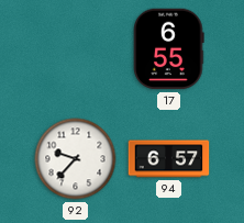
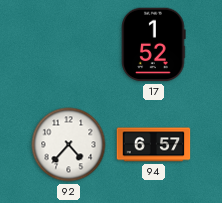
17: 6:55 -> 1:52 (154, 45)
92: 9:37 -> 4:37 (69, 145)
